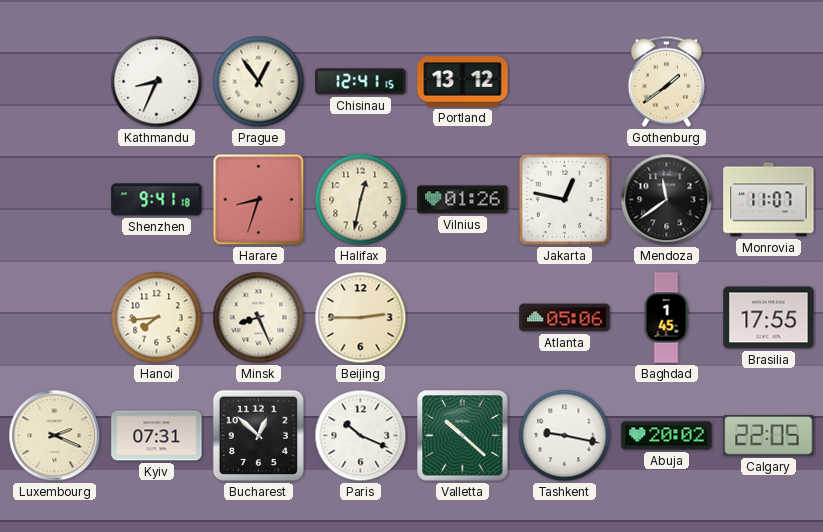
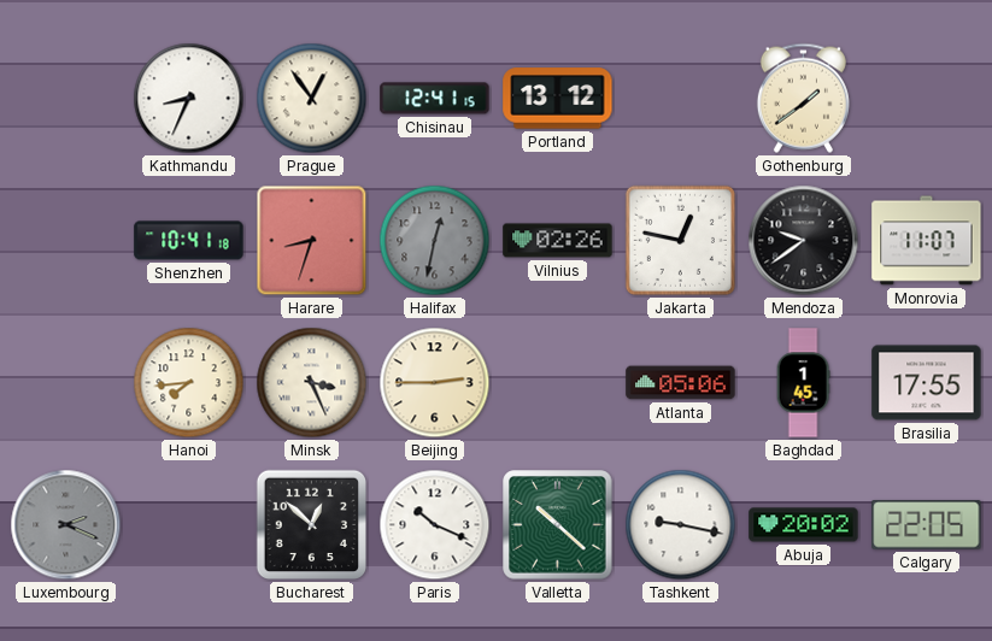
Shenzhen: 9:41 -> 10:41 (189, 241)
Halifax dial: cream -> grey (435, 241)
Vilnius: 01:26 -> 02:26 (558, 241)
Mendoza: 11:39 -> 9:39 (804, 241)
Minsk: 8:26 -> 3:26 (312, 383)
Luxembourg dial: cream -> grey (66, 525)
Kyiv: 07:31 -> none (157, 436)
